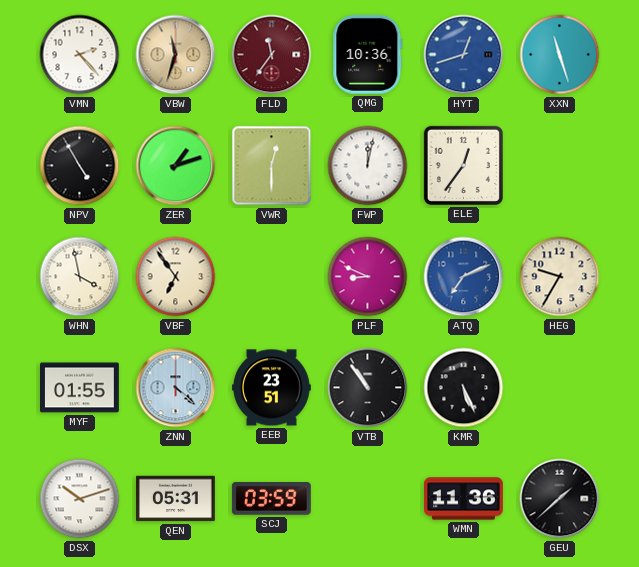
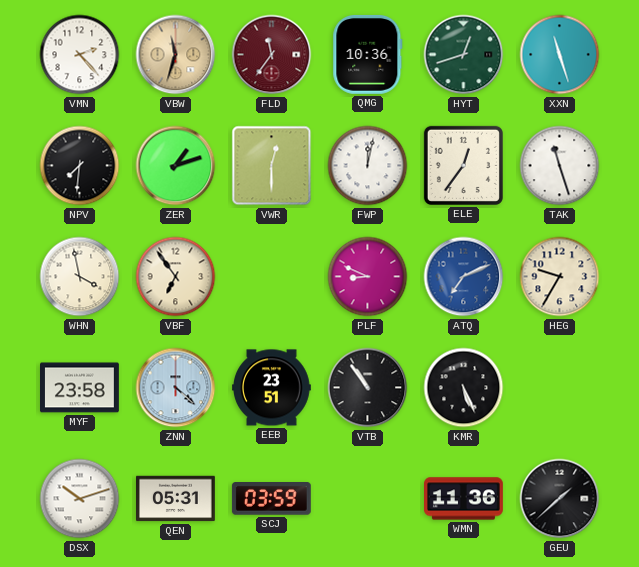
HYT dial: blue -> green (464, 55)
NPV: 4:55 -> 7:31 (80, 166)
TAK: none -> 11:27 (560, 166)
MYF: 01:55 -> 23:58 (80, 388)
